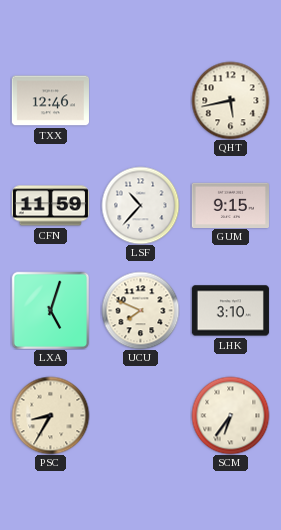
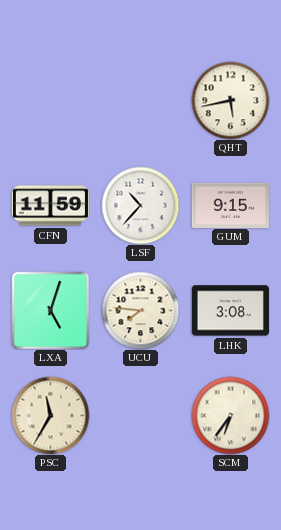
TXX: 12:46 -> none (50, 101)
UCU: 7:49 -> 7:46 (140, 310)
LHK: 3:10 -> 3:08 (230, 311)
PSC: 8:35 -> 11:35 (50, 415)
